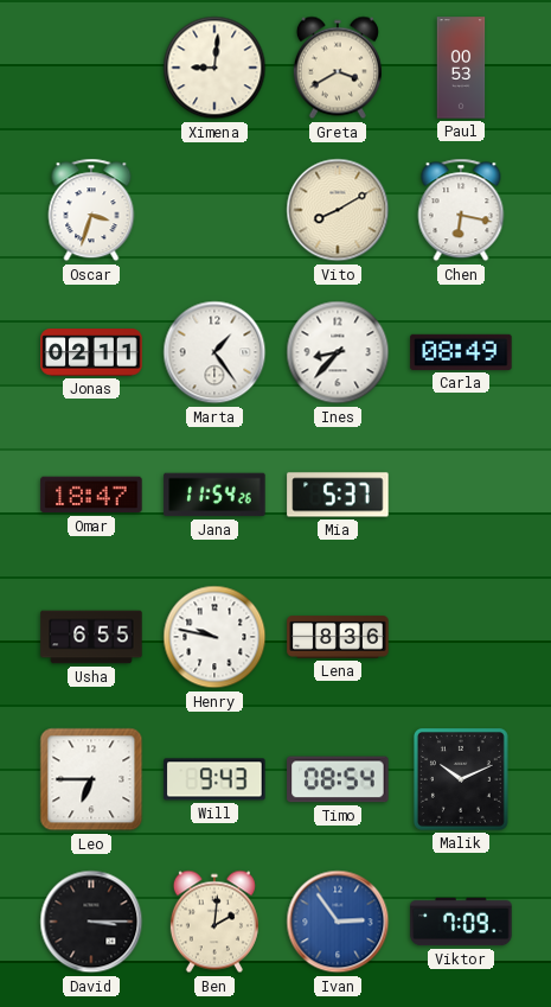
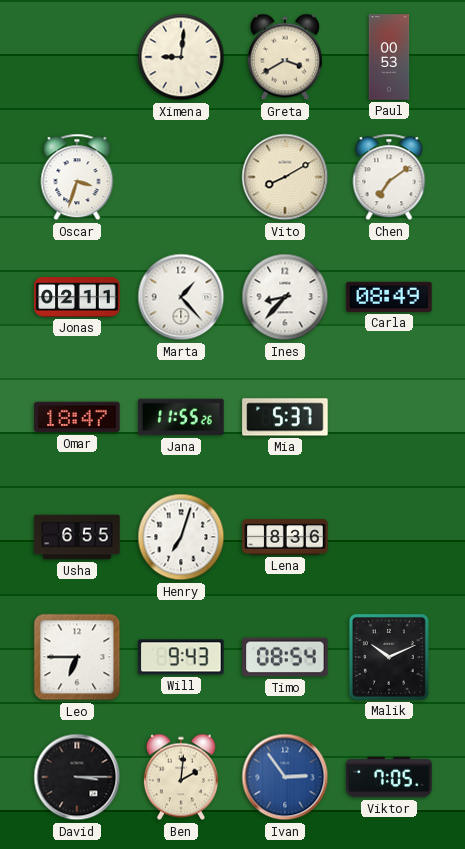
Chen: 6:17 -> 7:09 (389, 177)
Marta: 1:24 -> 1:23 (181, 297)
Jana: 11:54 -> 11:55 (181, 417)
Henry: 9:47 -> 7:03 (181, 537)
Viktor: 7:09 -> 7:05 (389, 777)
